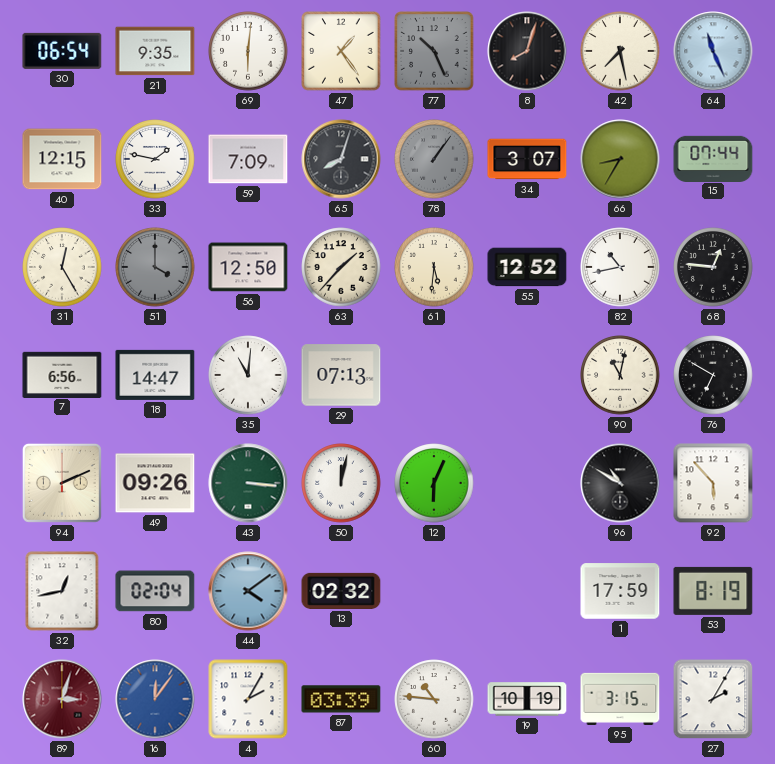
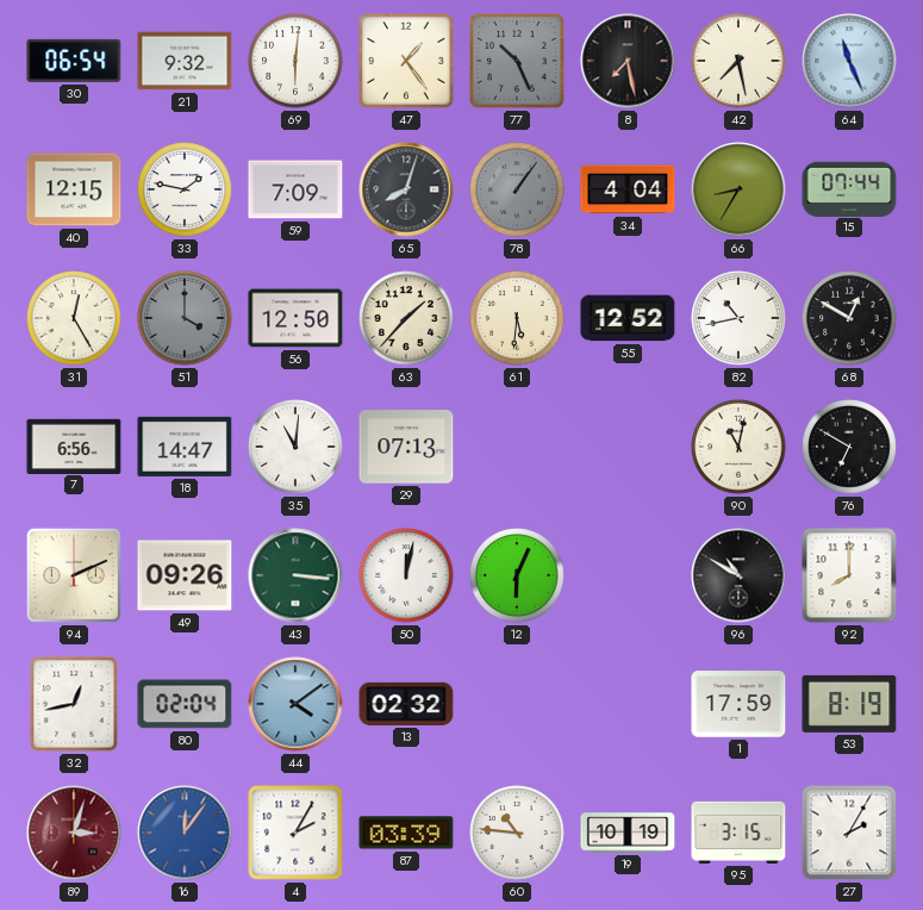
21: 9:35 -> 9:32 (185, 61)
8: 8:03 -> 7:28 (628, 61)
34: 3:07 -> 4:04 (628, 189)
68: 12:46 -> 12:50 (849, 318)
92: 5:53 -> 8:00 (849, 575)
